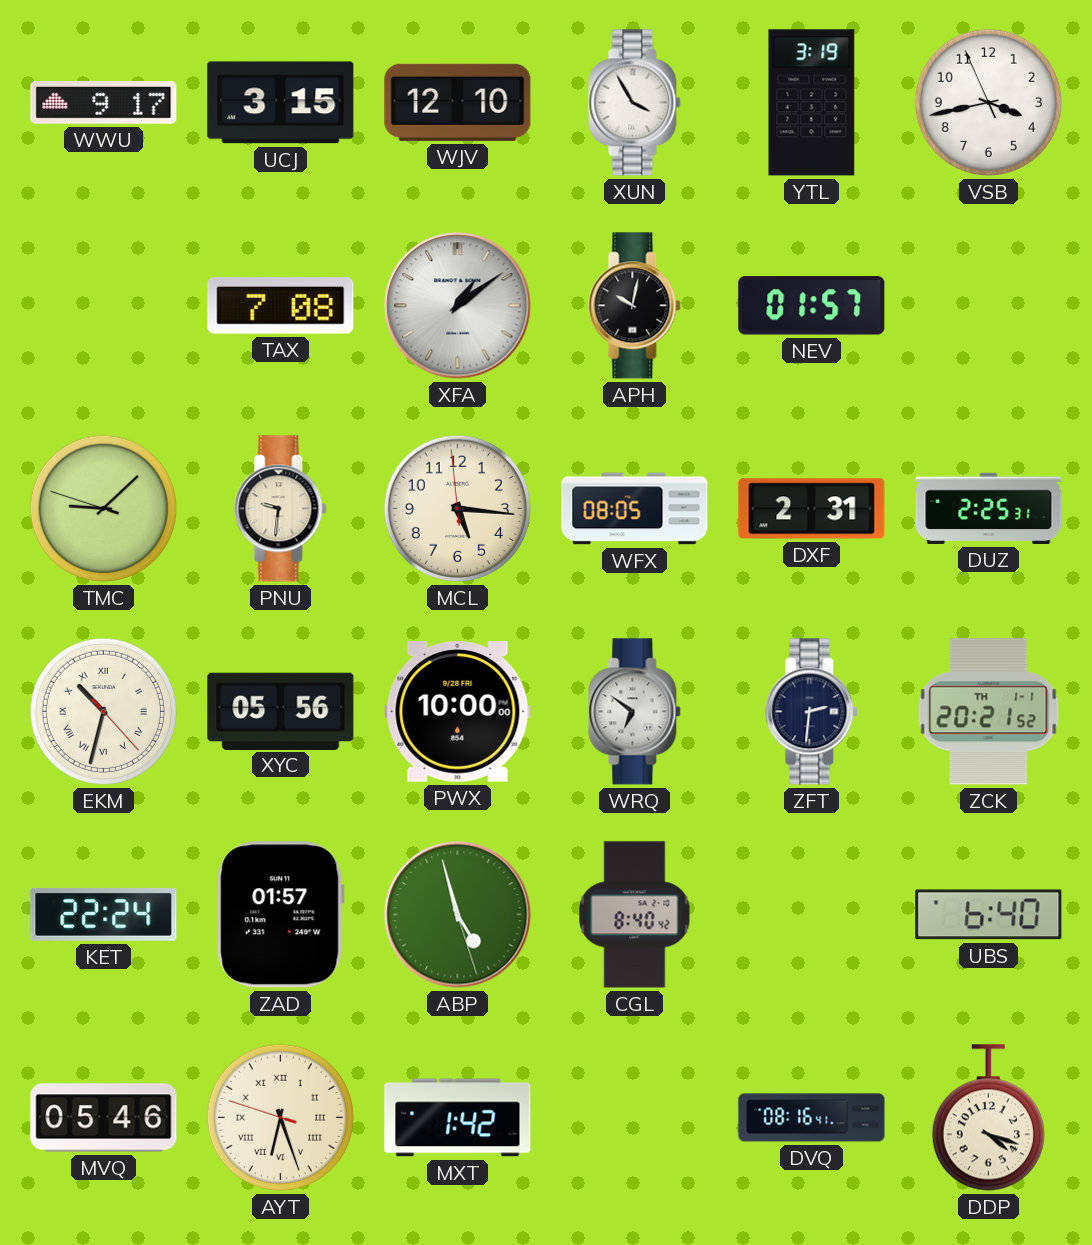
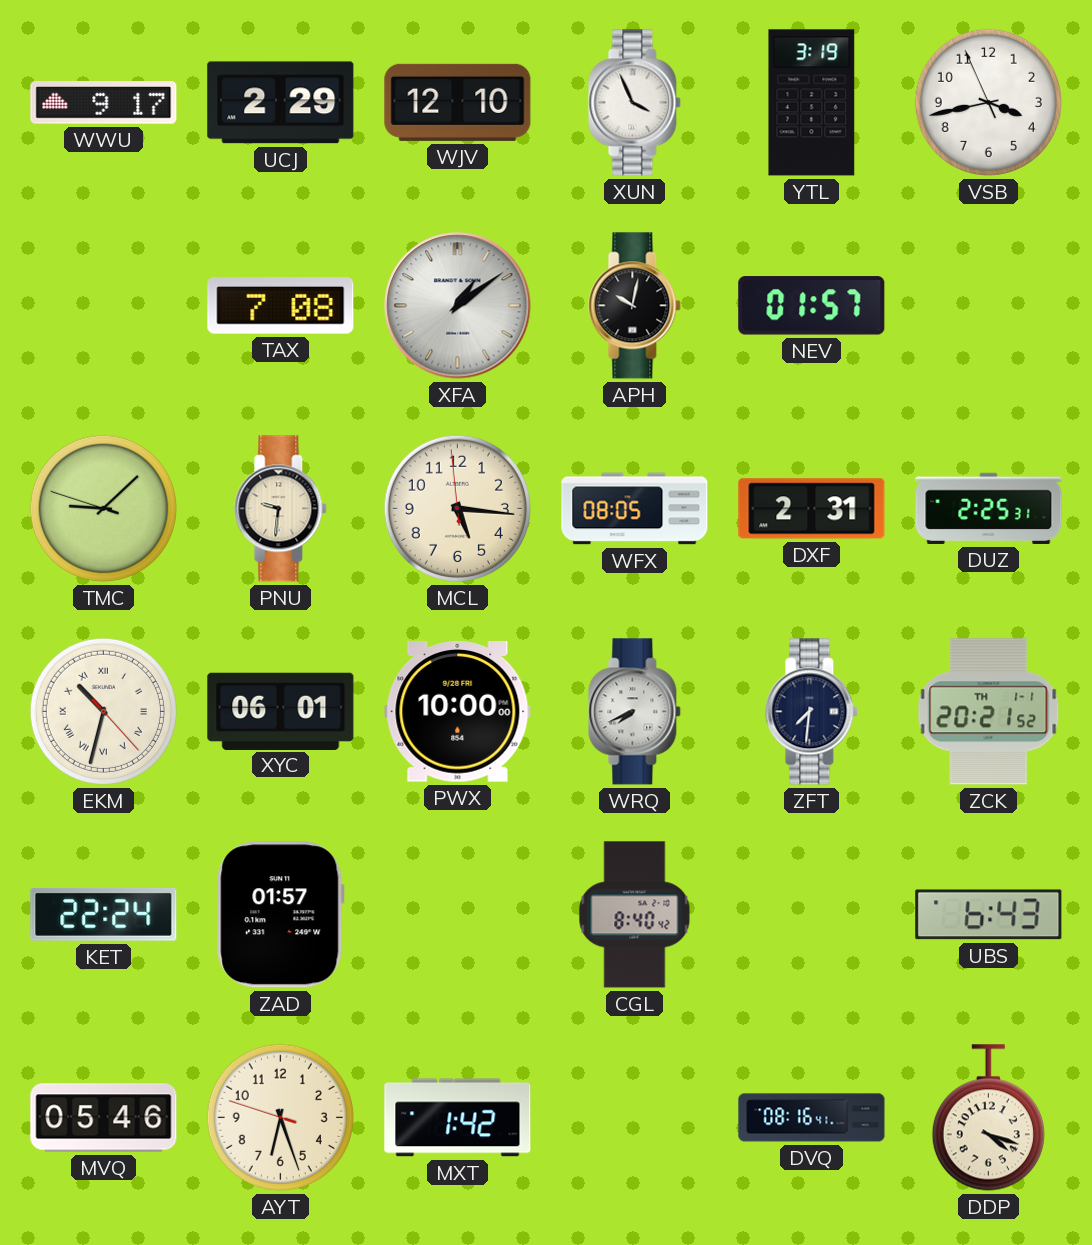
UCJ: 3:15 -> 2:29 (281, 103)
XUN: 3:55 -> 3:56 (635, 103)
XYC: 05:56 -> 06:01 (281, 711)
WRQ: 6:51 -> 7:41 (635, 712)
ZFT: 2:31 -> 7:31 (812, 712)
ABP: 4:57 -> none (458, 915)
UBS: 6:40 -> 6:43 (989, 915)
AYT numerals: Roman -> Arabic (280, 1117)
